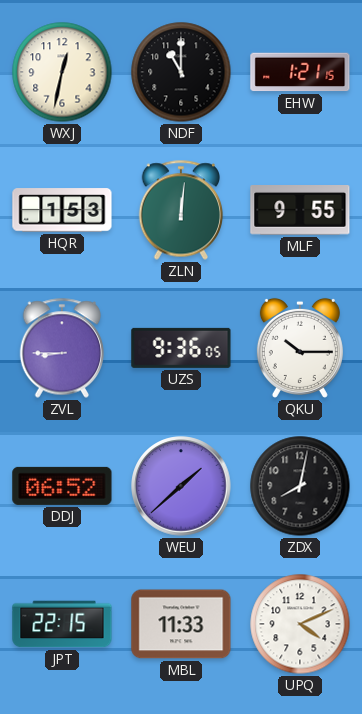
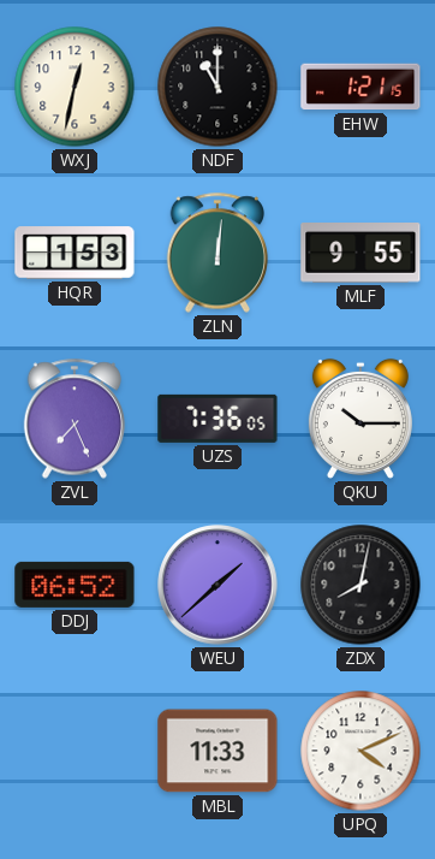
ZVL: 8:45 -> 7:26 (75, 419)
UZS: 9:36 -> 7:36 (218, 419)
JPT: 22:15 -> none (62, 624)
